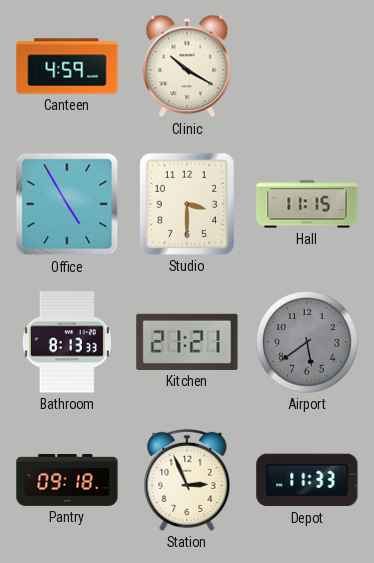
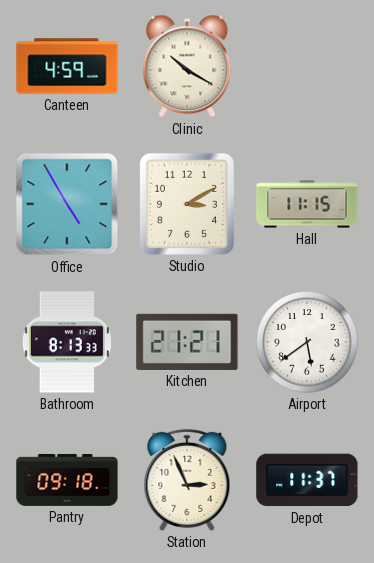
Studio: 3:30 -> 3:10 (187, 204)
Airport dial: grey -> white (307, 342)
Depot: 11:33 -> 11:37 (307, 480)
